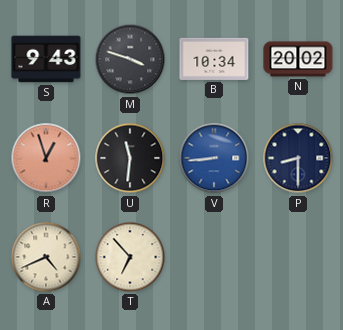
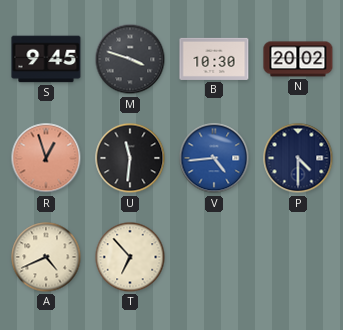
S: 9:43 -> 9:45 (46, 59)
B: 10:34 -> 10:30 (214, 59)
V: 8:44 -> 4:44 (214, 158)
P: 8:30 -> 4:30 (298, 158)
